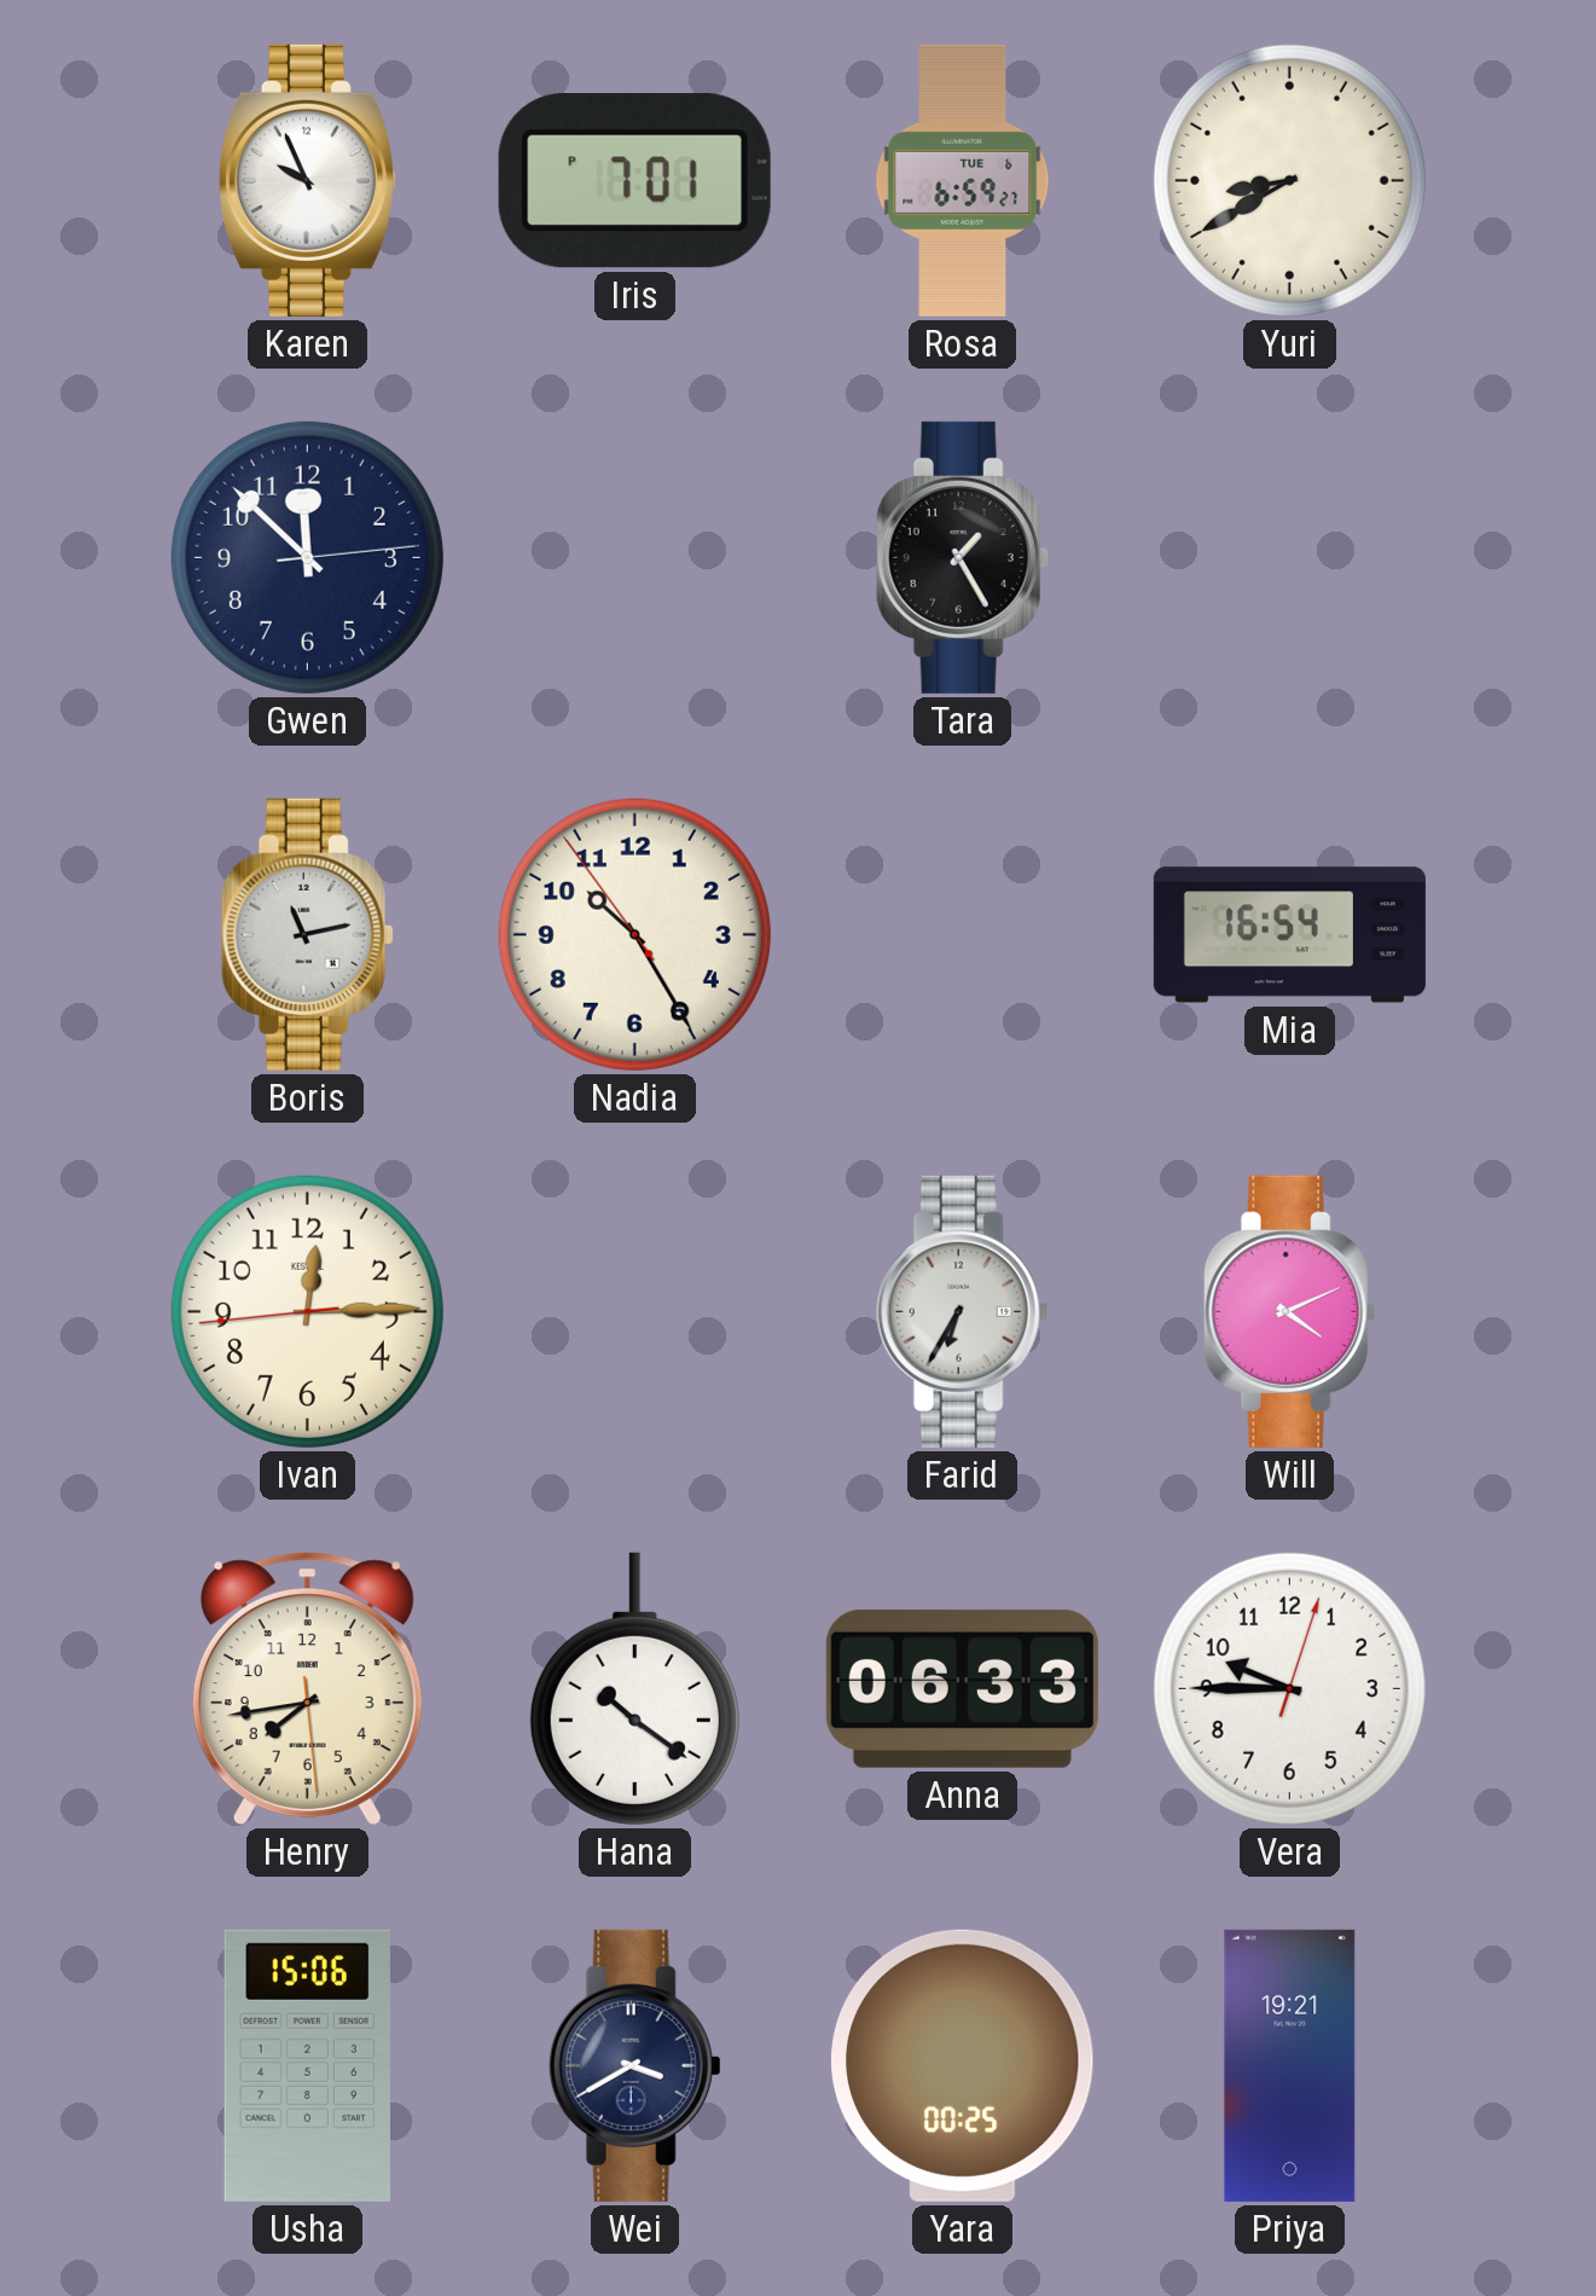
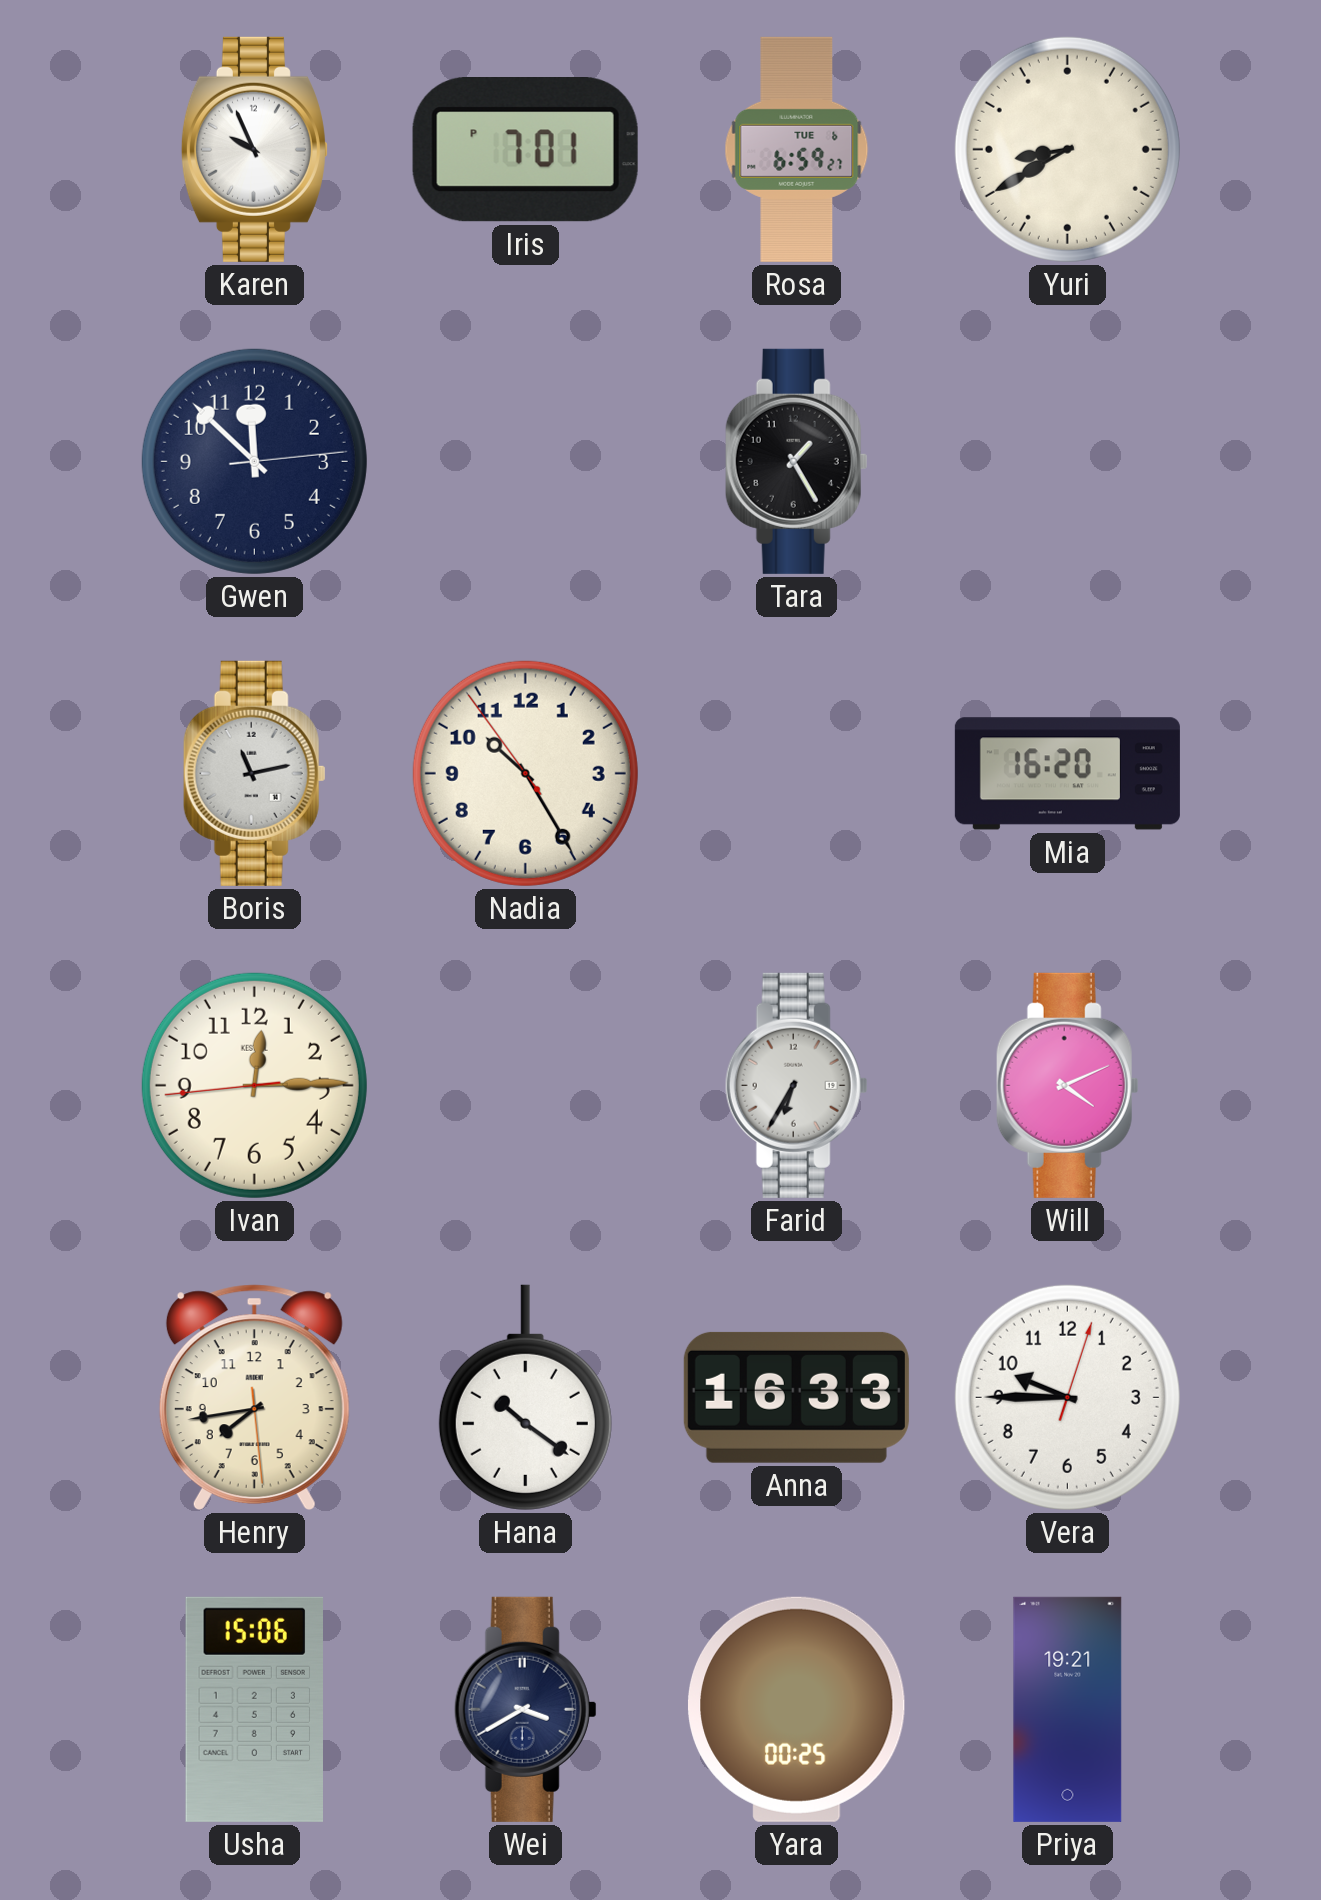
Mia: 16:54 -> 16:20 (1067, 774)
Anna: 06:33 -> 16:33 (796, 1397)
